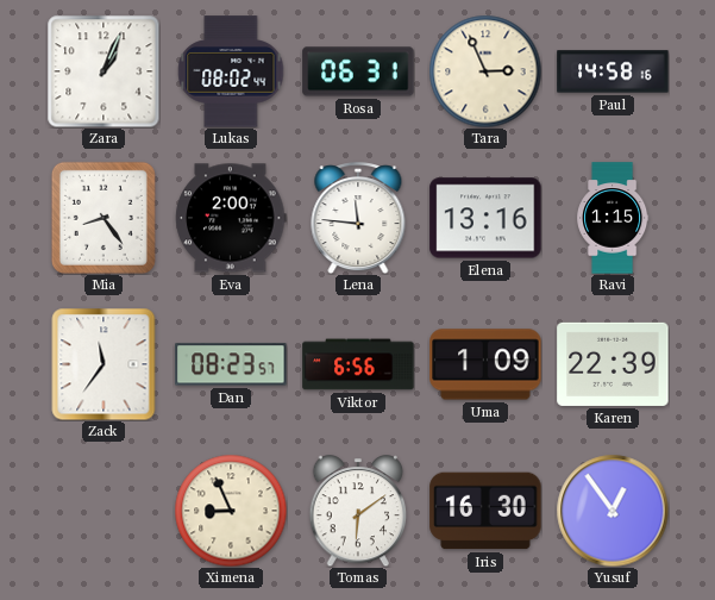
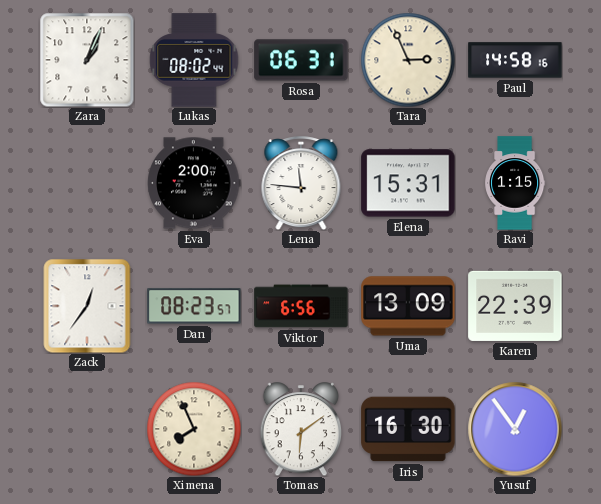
Mia: 8:24 -> none (104, 218)
Elena: 13:16 -> 15:31 (408, 183)
Zack: 11:36 -> 12:36 (87, 306)
Uma: 1:09 -> 13:09 (408, 306)
Ximena: 8:56 -> 7:56 (194, 429)
